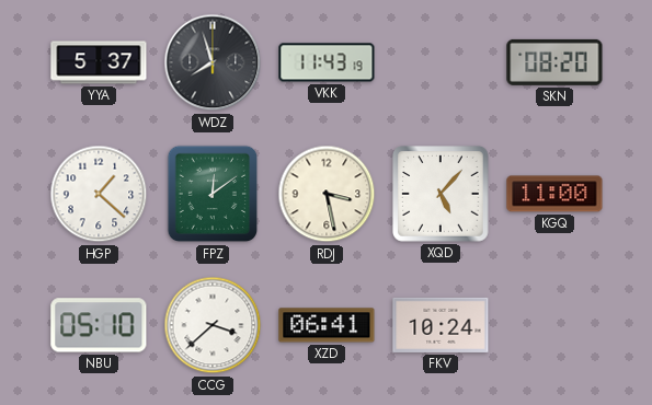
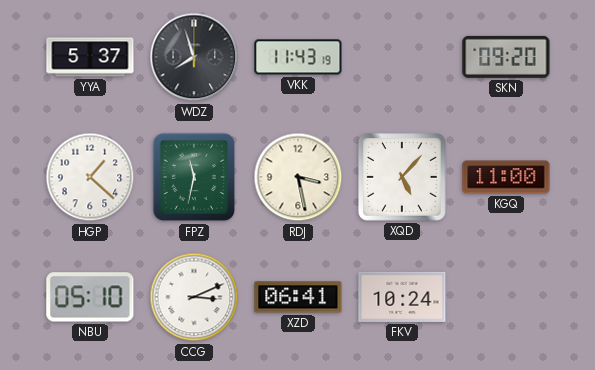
SKN: 08:20 -> 09:20 (506, 57)
FPZ: 12:09 -> 11:32 (194, 177)
CCG: 3:38 -> 3:11 (194, 297)
